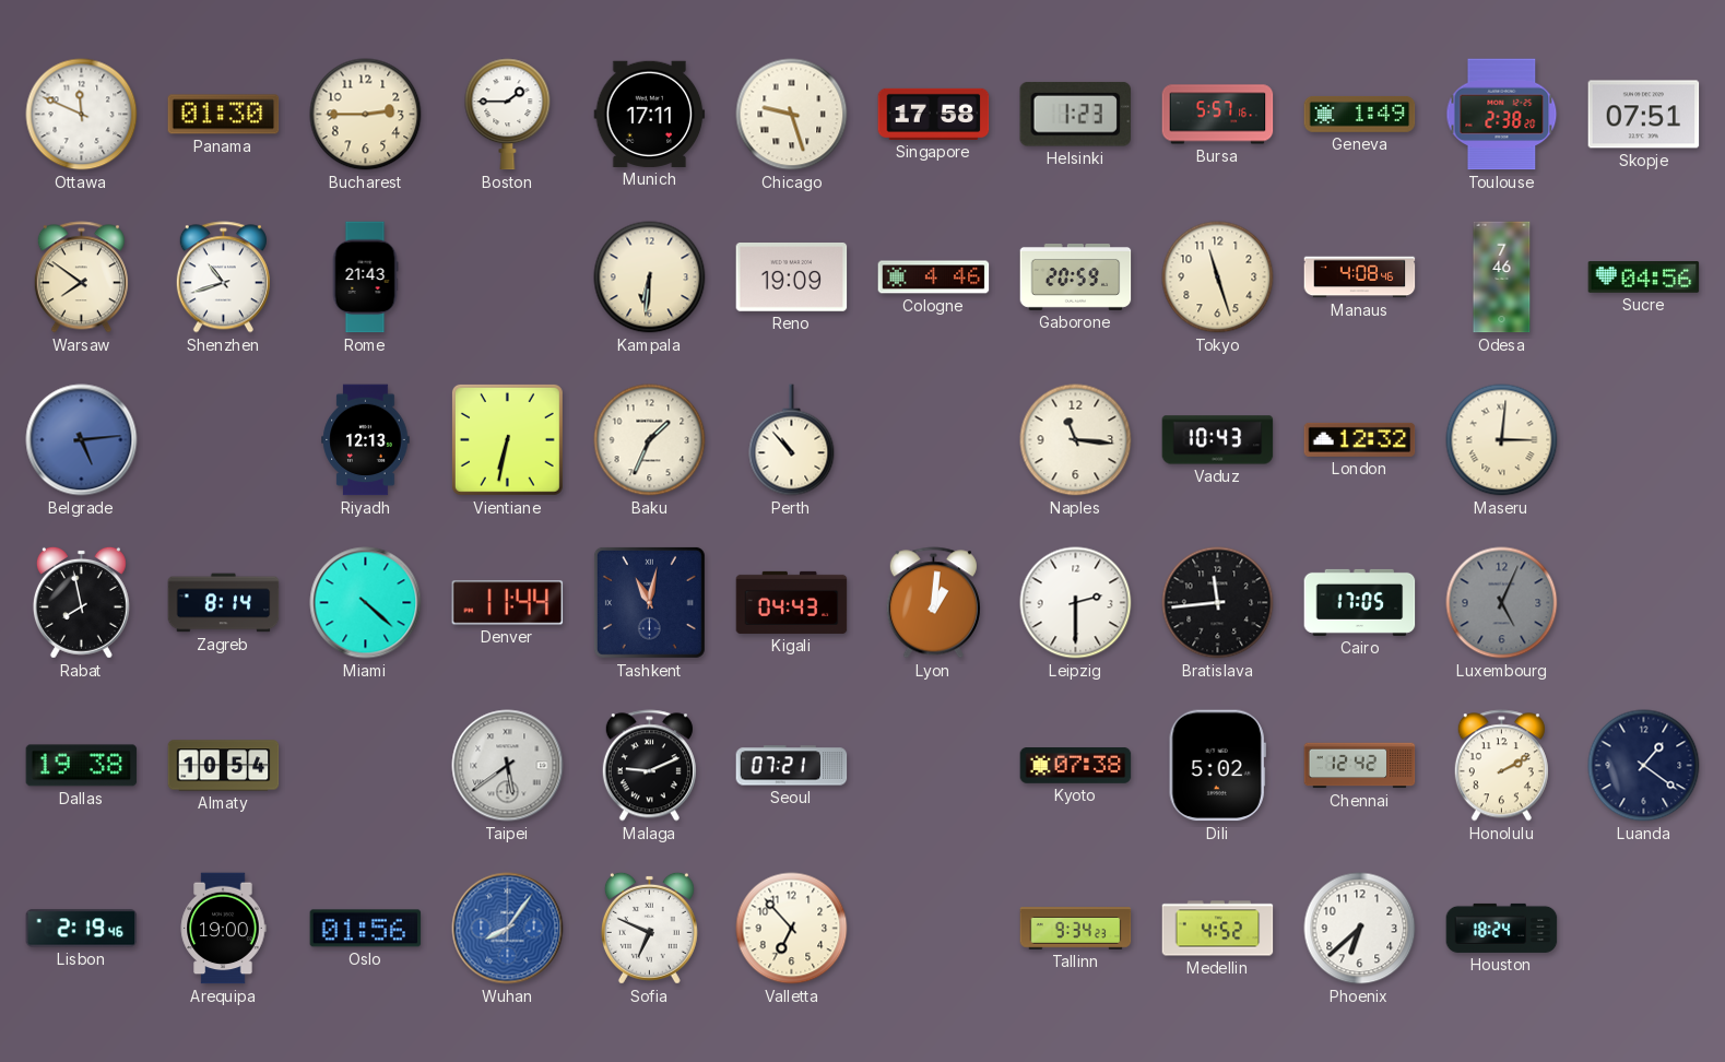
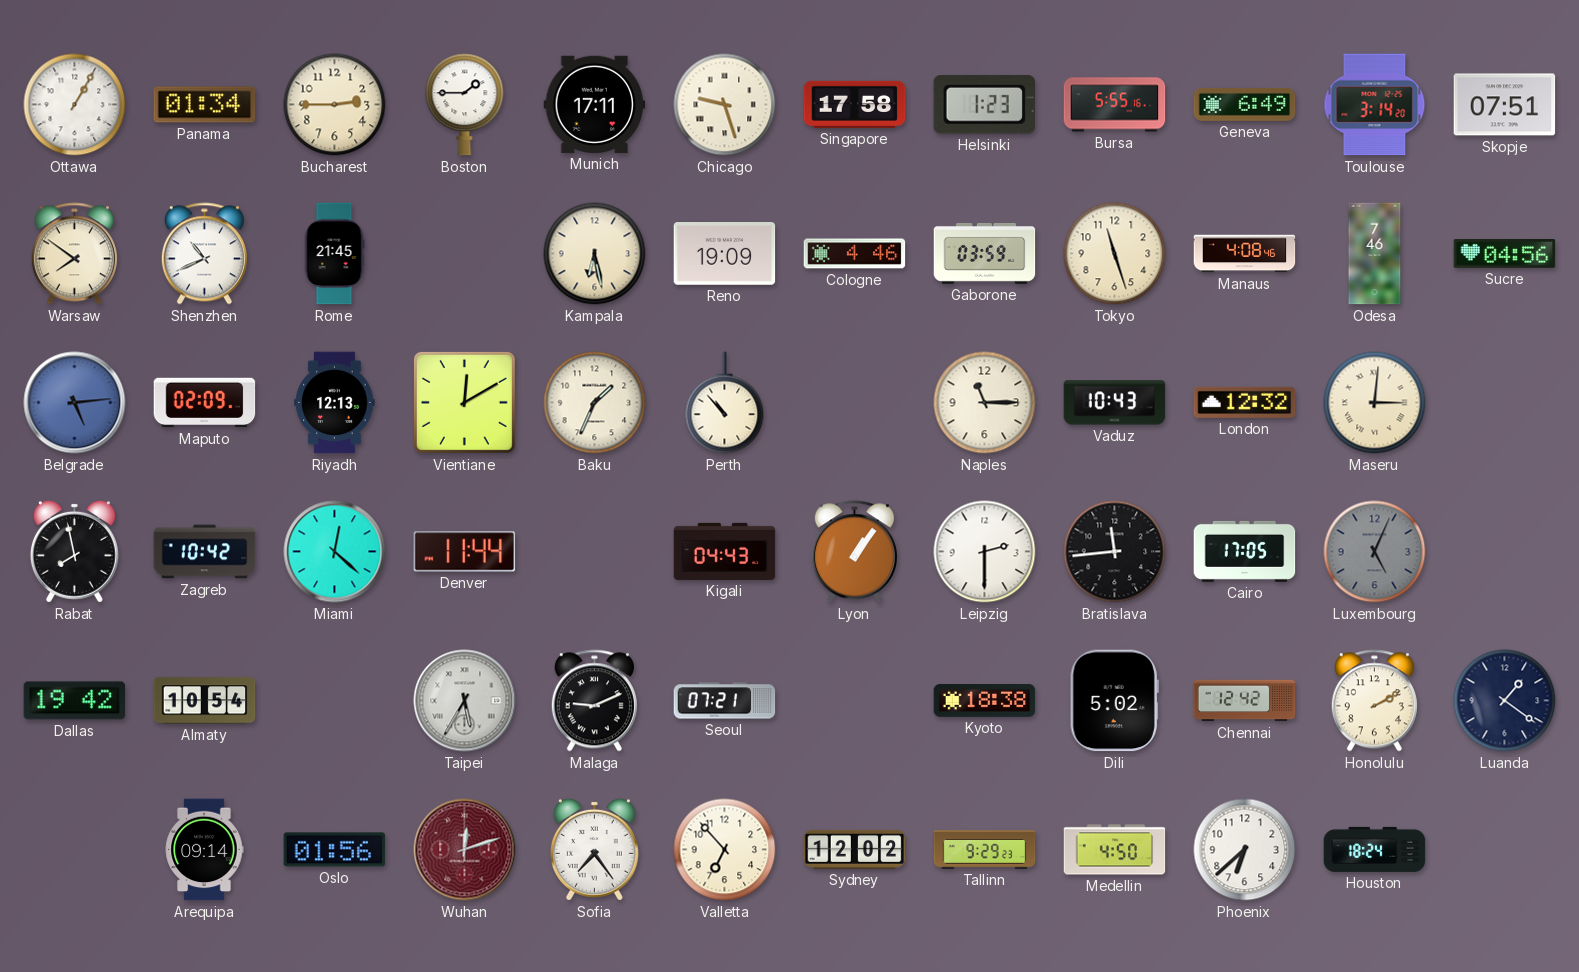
Ottawa: 11:49 -> 1:05 (75, 105)
Panama: 01:30 -> 01:34 (205, 105)
Bursa: 5:57 -> 5:55 (1115, 105)
Geneva: 1:49 -> 6:49 (1245, 104)
Toulouse: 2:38 -> 3:14 (1375, 105)
Shenzhen: 10:42 -> 10:41 (204, 254)
Rome: 21:43 -> 21:45 (334, 254)
Kampala: 6:31 -> 6:28 (595, 254)
Gaborone: 20:59 -> 03:59 (985, 253)
Maputo: none -> 02:09 (205, 403)
Vientiane: 6:32 -> 12:10 (464, 402)
Naples: 11:16 -> 11:15 (985, 403)
Zagreb: 8:14 -> 10:42 (205, 552)
Miami: 4:22 -> 12:22 (335, 552)
Tashkent: 11:02 -> none (649, 602)
Lyon: 1:01 -> 1:06 (854, 552)
Dallas: 19:38 -> 19:42 (75, 701)
Taipei: 5:39 -> 5:35 (465, 701)
Kyoto: 07:38 -> 18:38 (985, 701)
Lisbon: 2:19 -> none (82, 929)
Arequipa: 19:00 -> 09:14 (204, 850)
Wuhan: 8:06 -> 12:12 (465, 850)
Wuhan dial: blue -> burgundy (465, 850)
Sofia: 6:49 -> 7:24 (594, 849)
Sydney: none -> 12:02 (855, 849)
Tallinn: 9:34 -> 9:29 (985, 850)
Medellin: 4:52 -> 4:50 (1115, 850)
